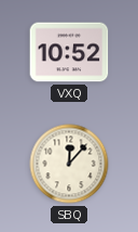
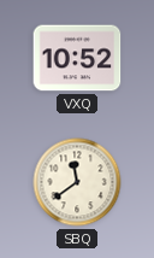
SBQ: 12:07 -> 11:39 (77, 182)
